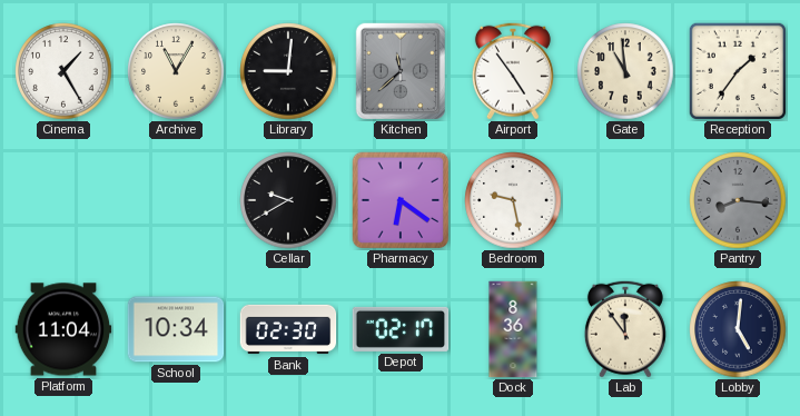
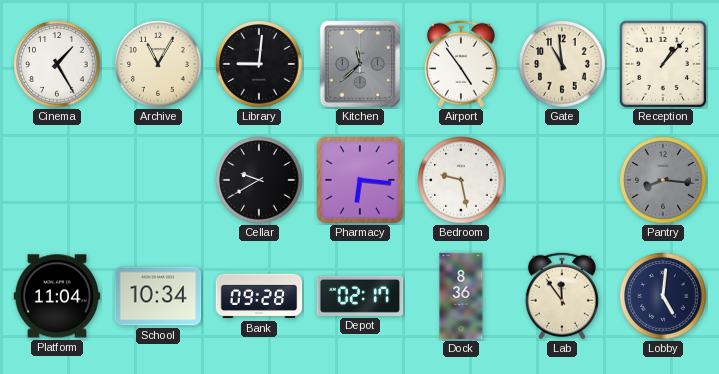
Reception: 1:36 -> 1:07 (662, 63)
Pharmacy: 6:21 -> 6:16 (360, 180)
Bank: 02:30 -> 09:28 (259, 296)
